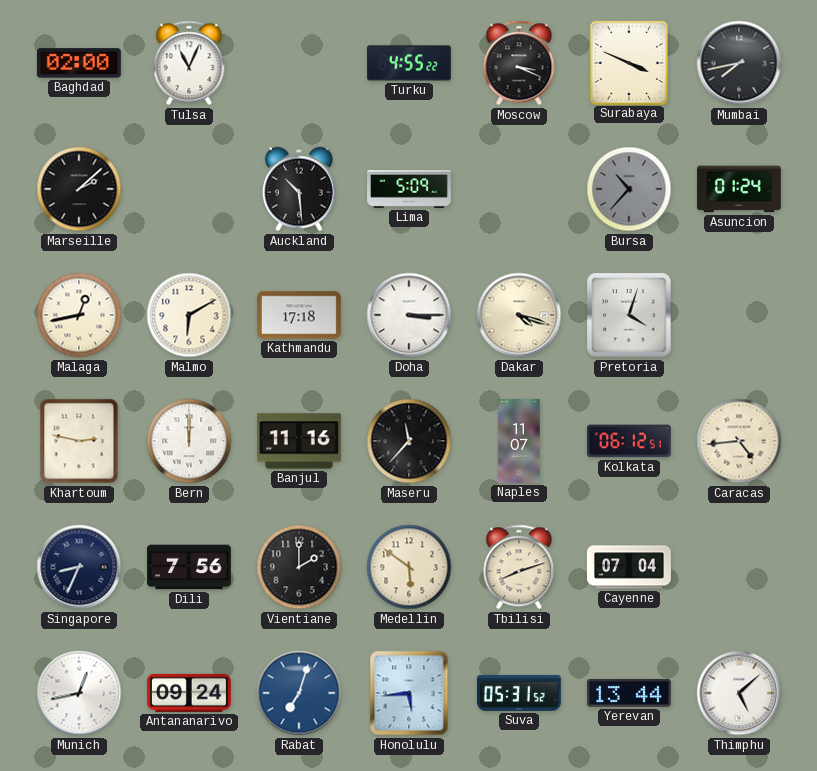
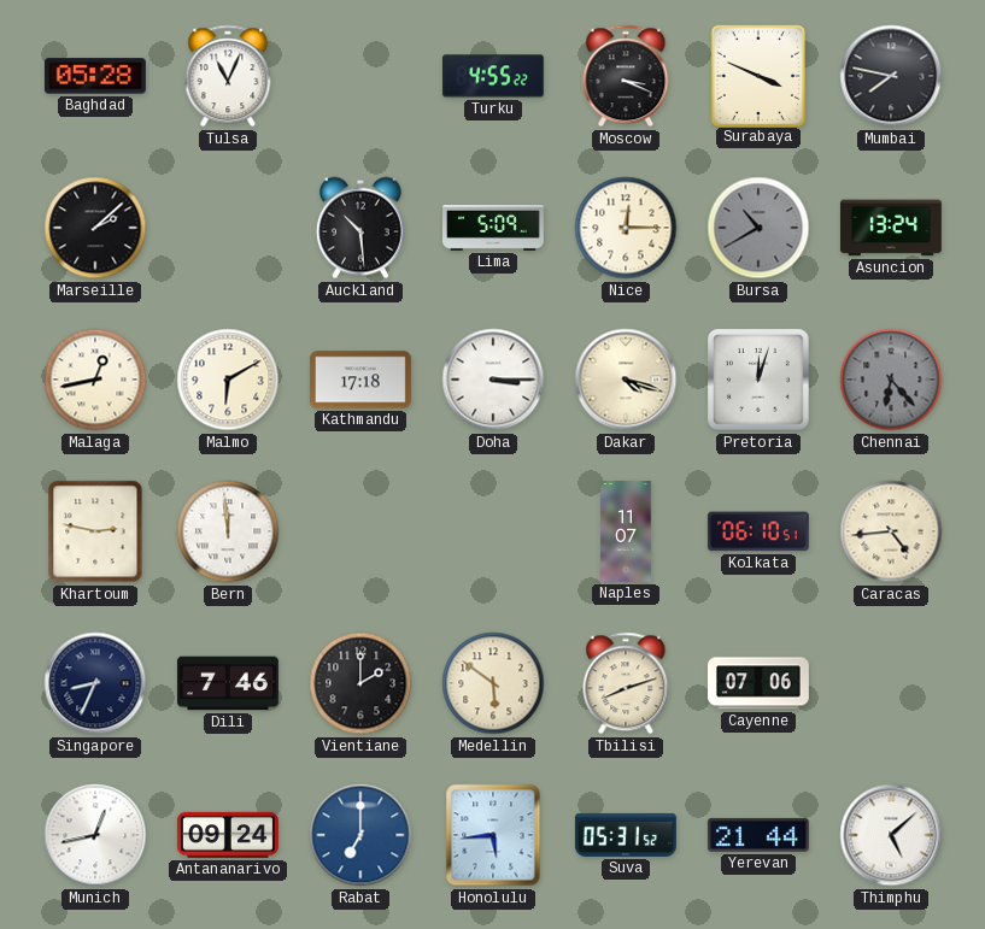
Baghdad: 02:00 -> 05:28 (95, 76)
Mumbai: 7:43 -> 7:47 (891, 76)
Nice: none -> 12:15 (626, 228)
Bursa: 10:37 -> 10:40 (758, 228)
Asuncion: 01:24 -> 13:24 (891, 228)
Pretoria: 4:03 -> 12:03 (758, 380)
Chennai: none -> 6:23 (891, 380)
Bern: 12:00 -> 11:59 (228, 531)
Banjul: 11:16 -> none (299, 441)
Maseru: 11:37 -> none (409, 441)
Kolkata: 06:12 -> 06:10 (758, 531)
Dili: 7:56 -> 7:46 (228, 683)
Cayenne: 07:04 -> 07:06 (758, 683)
Rabat: 7:03 -> 7:00 (360, 835)
Yerevan: 13:44 -> 21:44 (758, 835)
